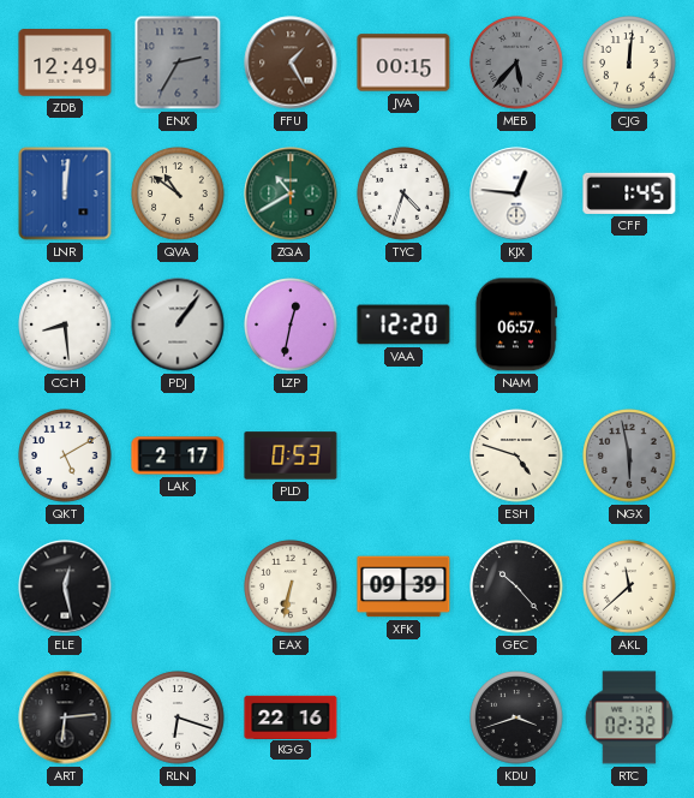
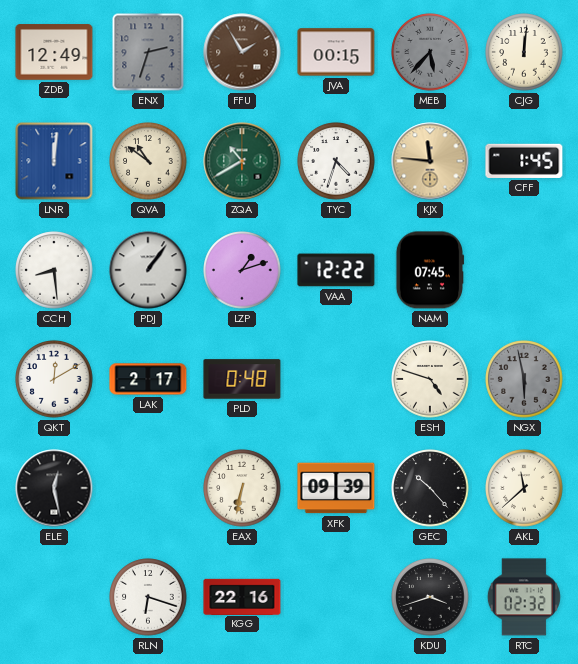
ENX: 2:35 -> 2:33 (148, 52)
FFU: 1:25 -> 1:55 (242, 52)
KJX: 12:46 -> 11:46 (430, 161)
KJX dial: white -> champagne (430, 161)
LZP: 12:32 -> 1:12 (242, 270)
VAA: 12:20 -> 12:22 (336, 270)
NAM: 06:57 -> 07:45 (430, 270)
QKT: 5:10 -> 12:10 (54, 379)
PLD: 0:53 -> 0:48 (242, 379)
ART: 6:14 -> none (65, 717)
